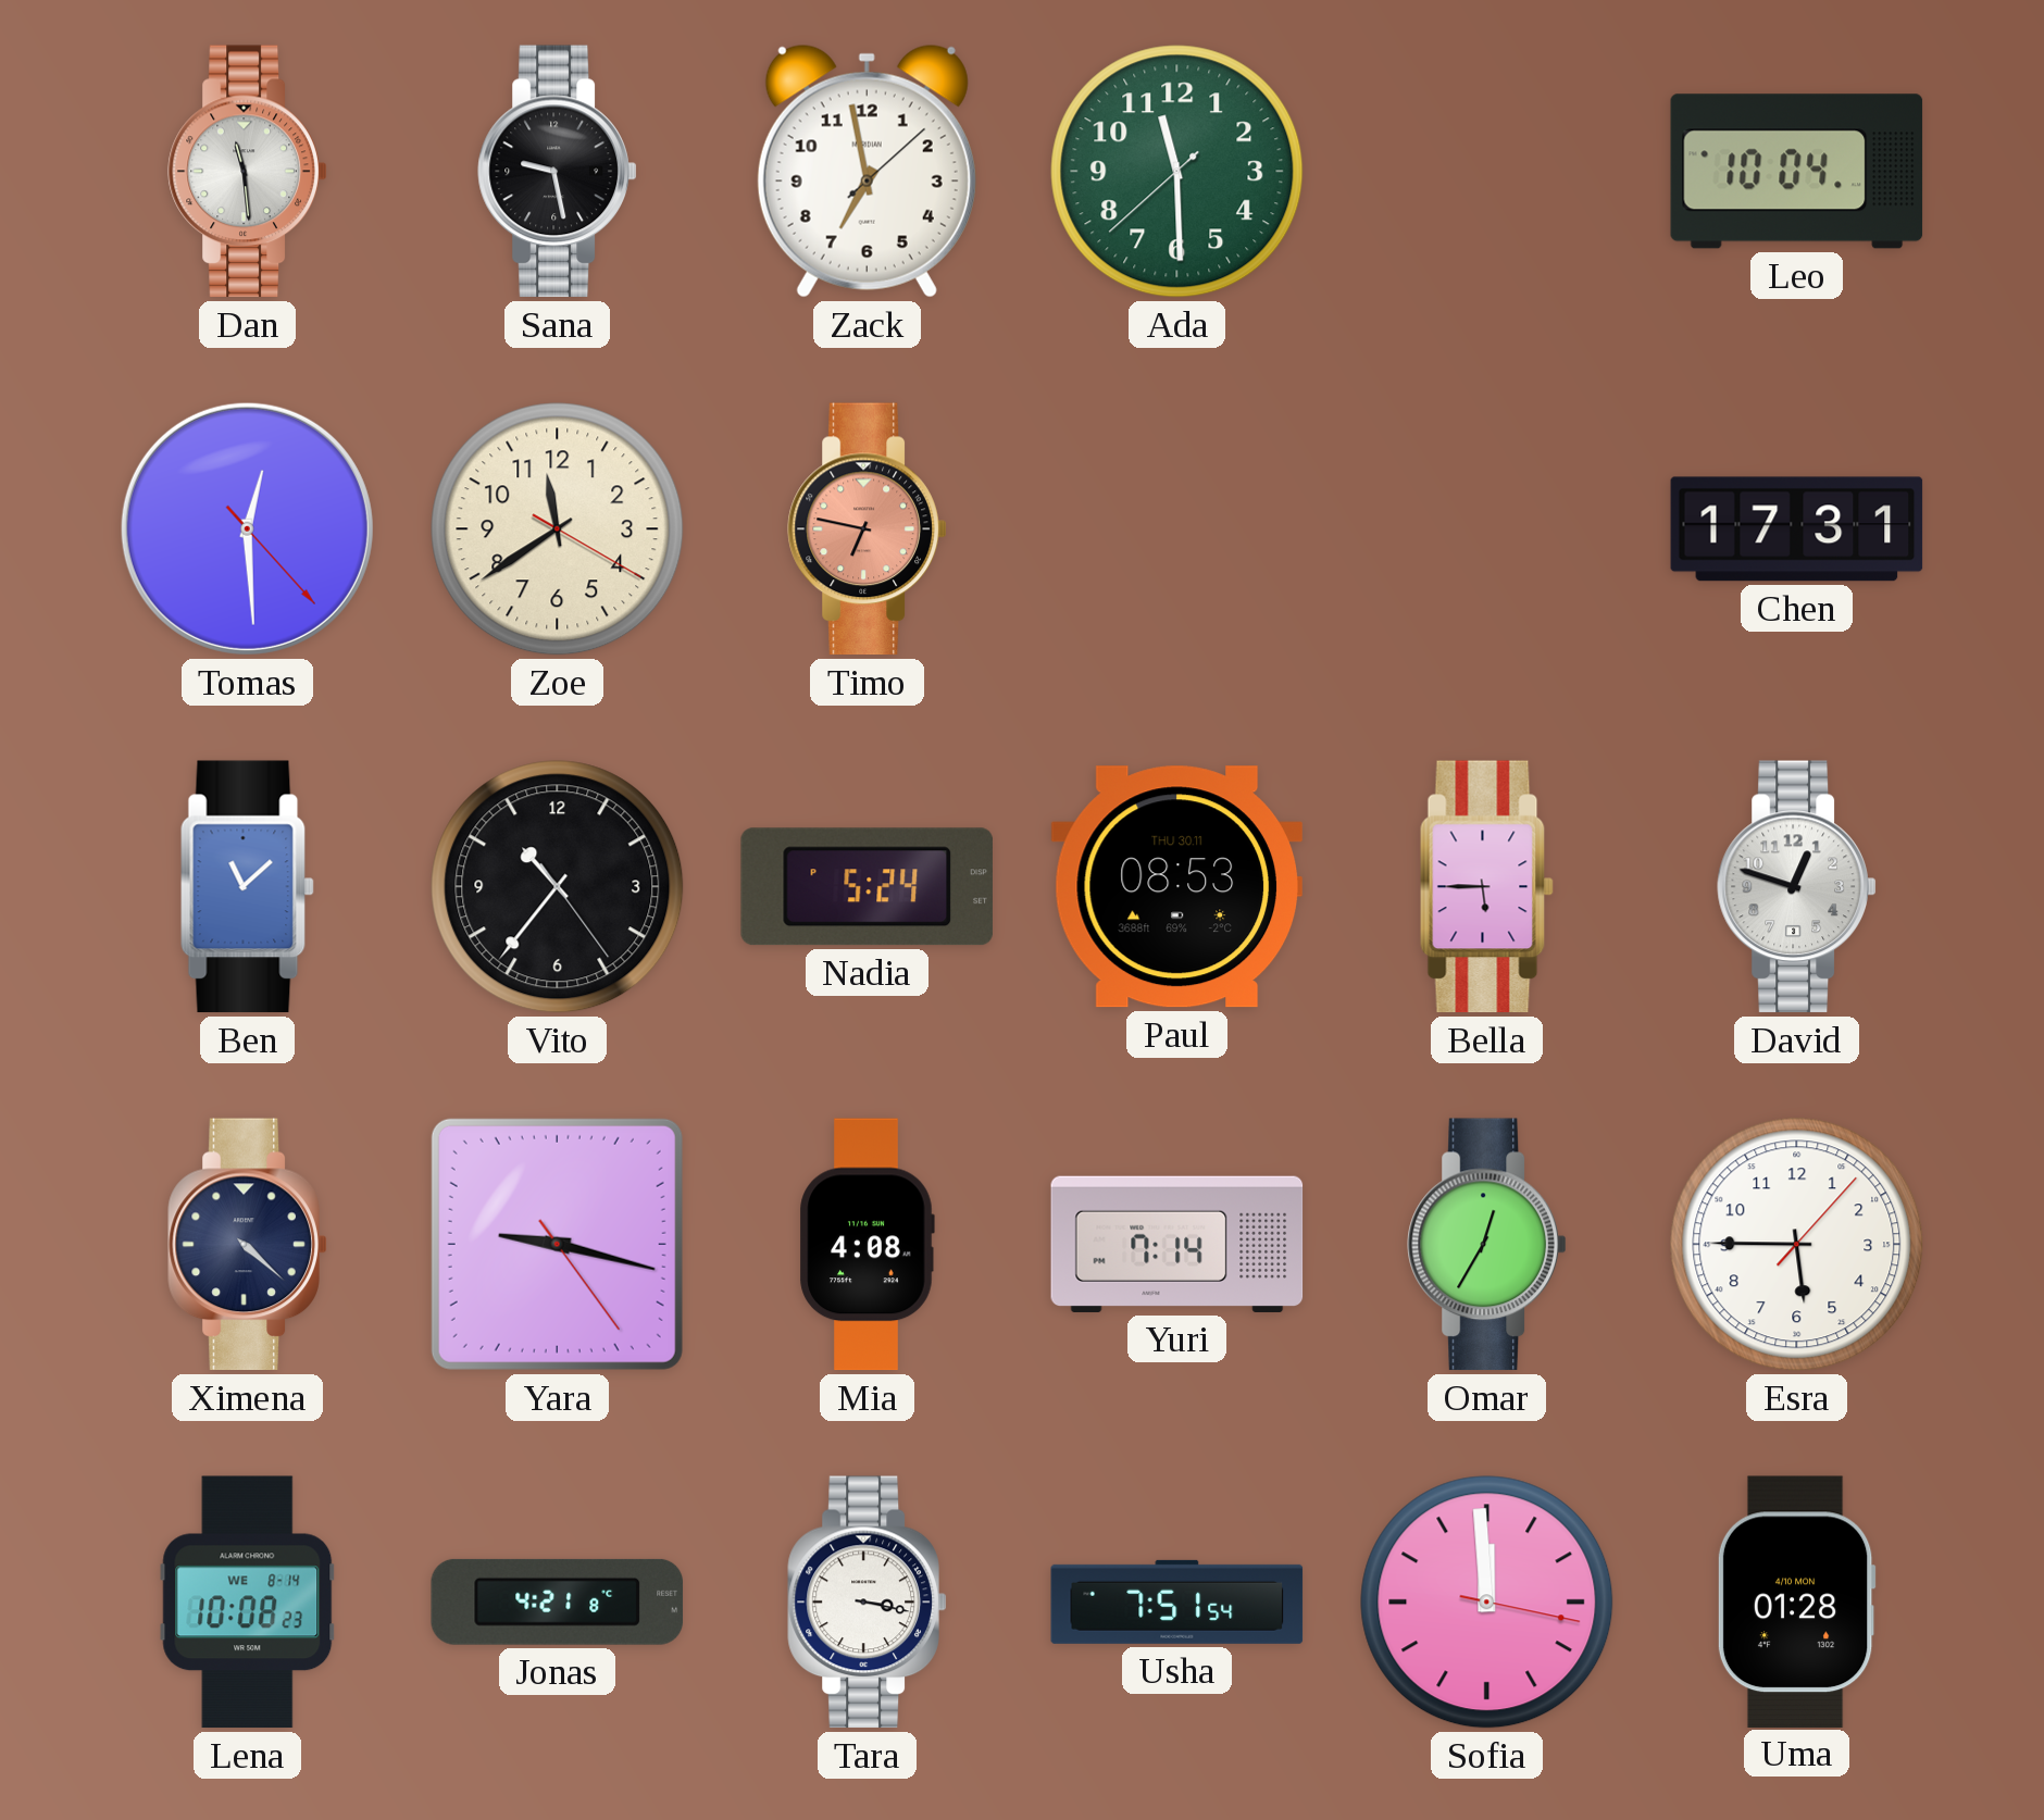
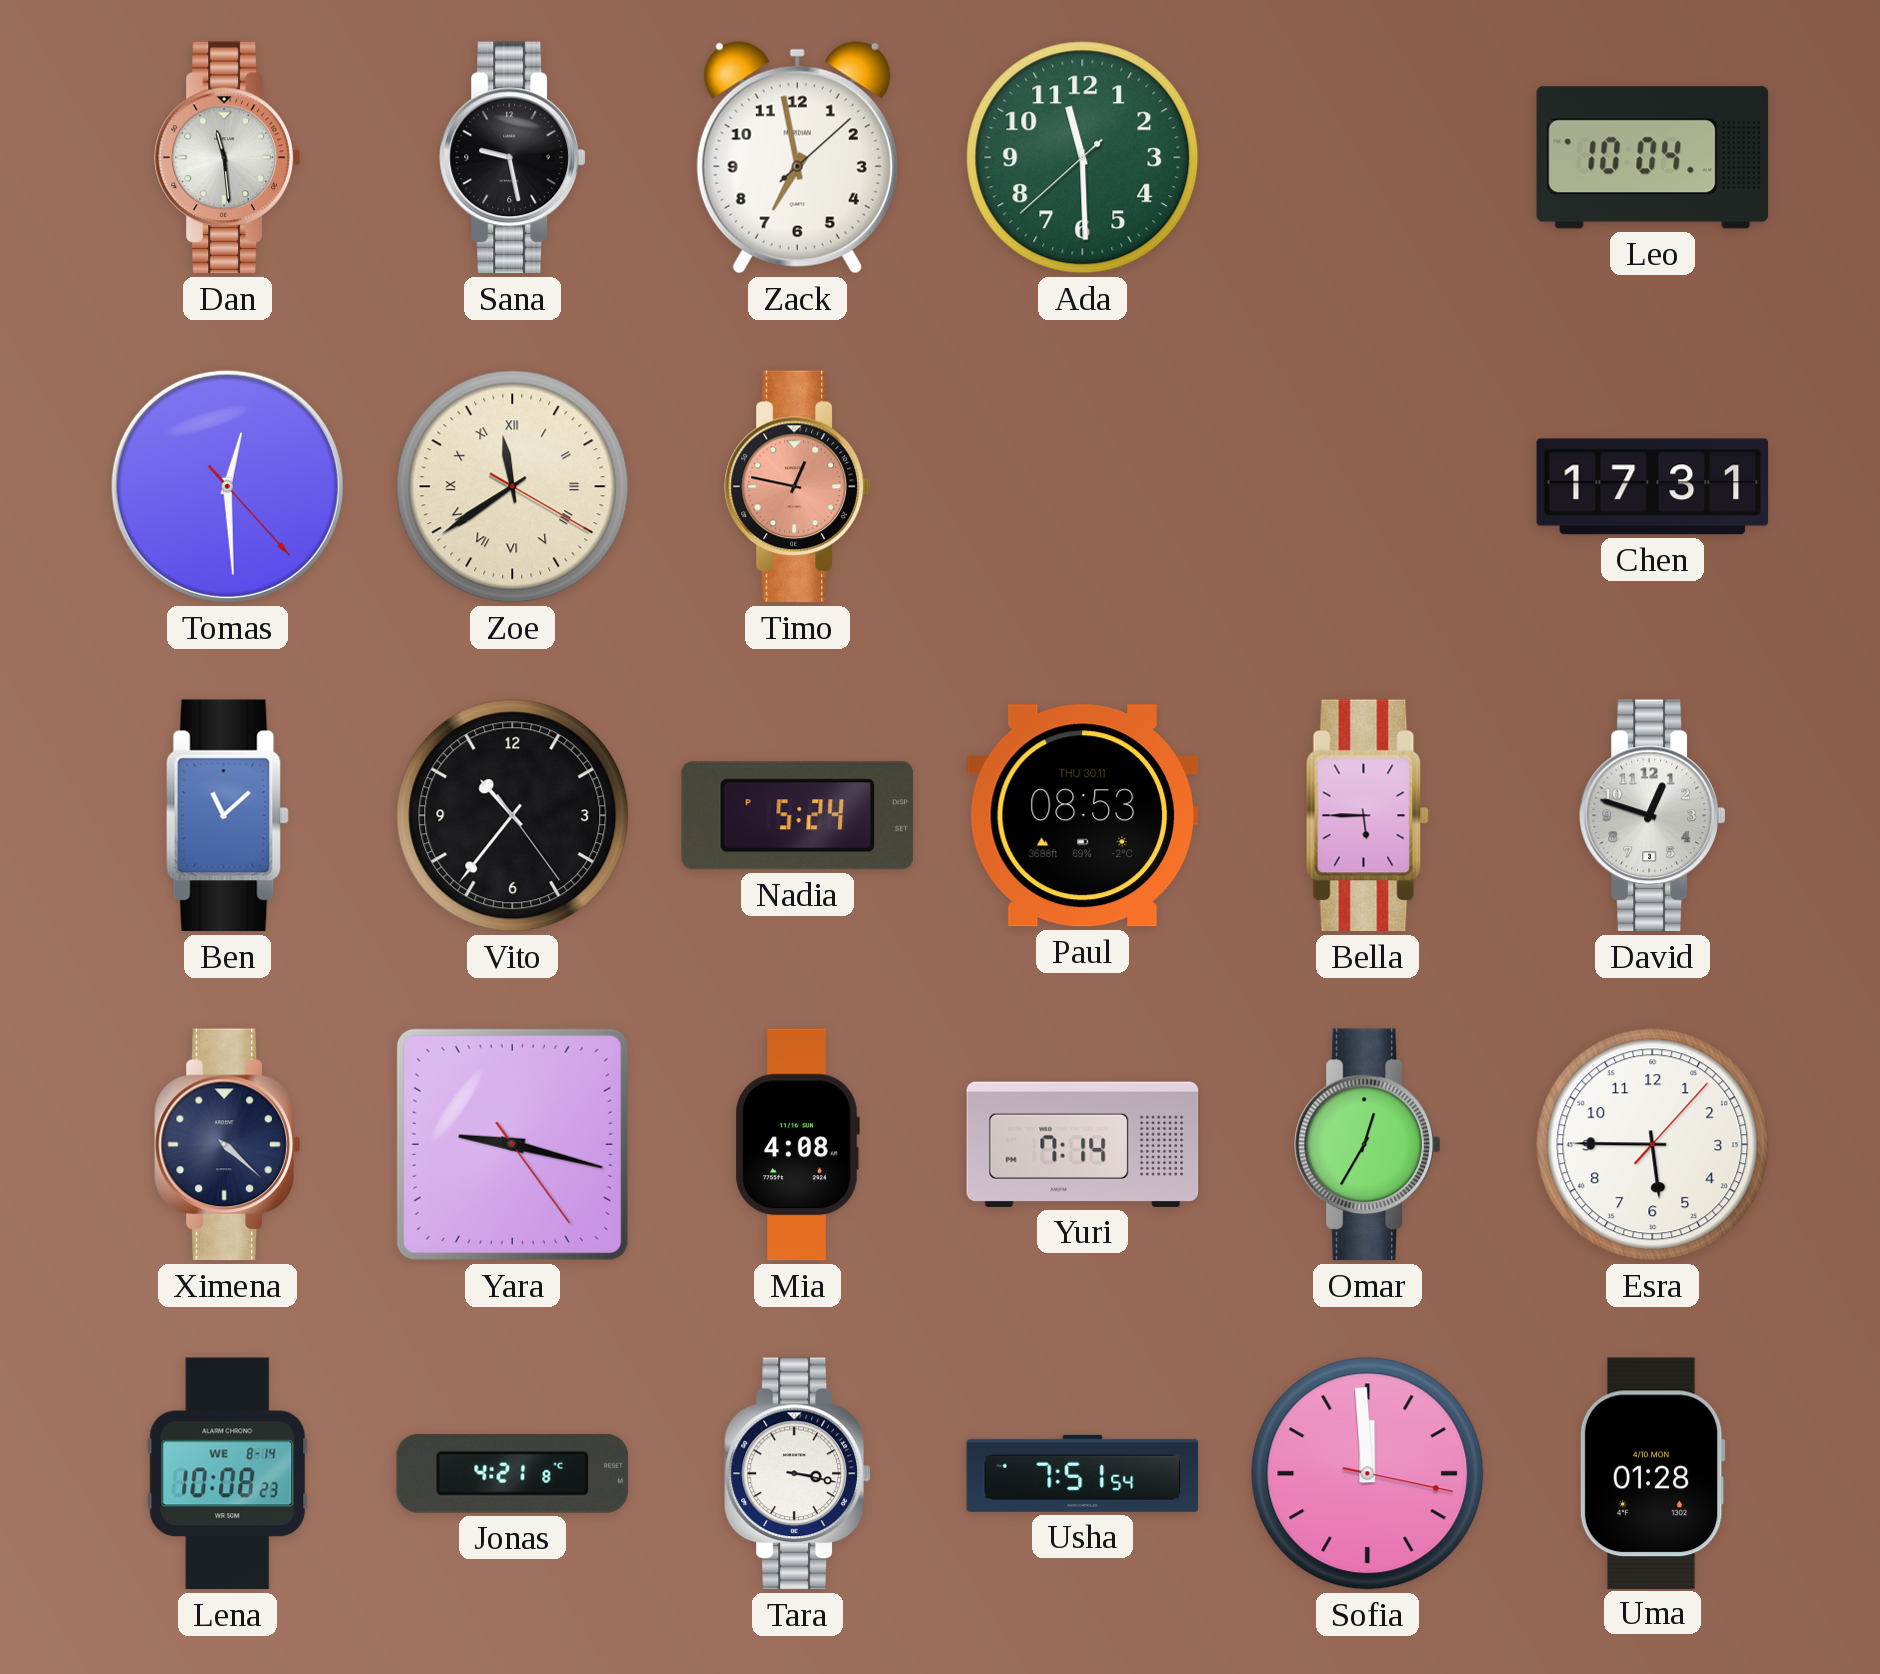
Zoe numerals: Arabic -> Roman (513, 487)
Timo: 6:47 -> 12:47 (798, 487)
